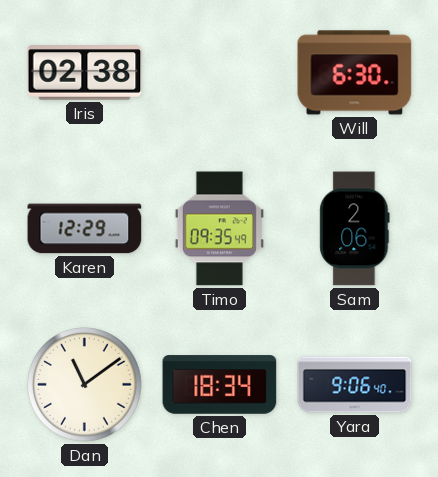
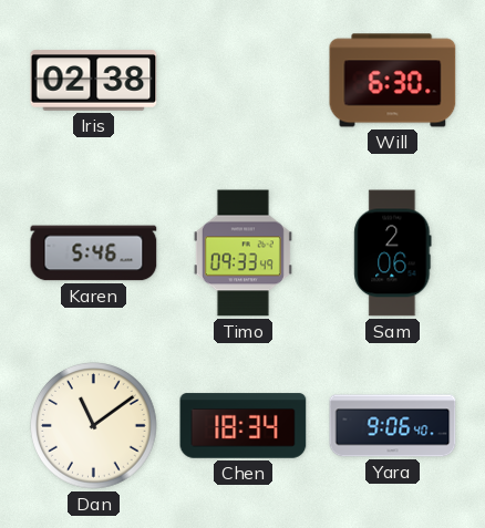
Karen: 12:29 -> 5:46 (94, 253)
Timo: 09:35 -> 09:33 (242, 253)
